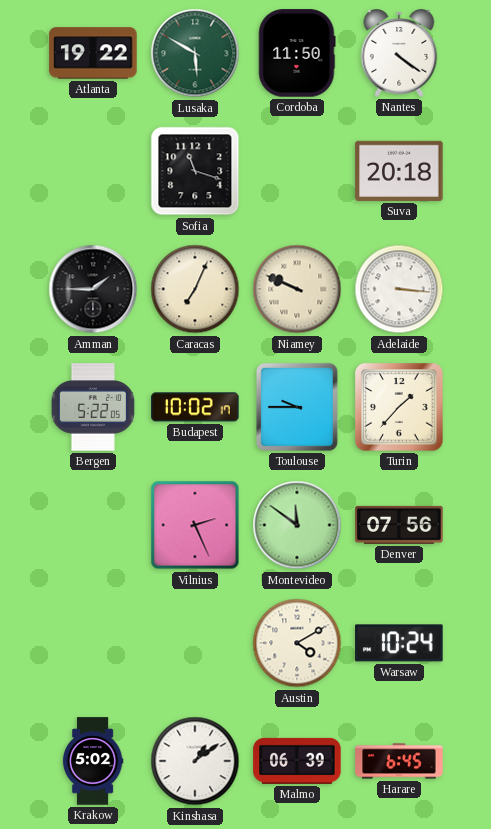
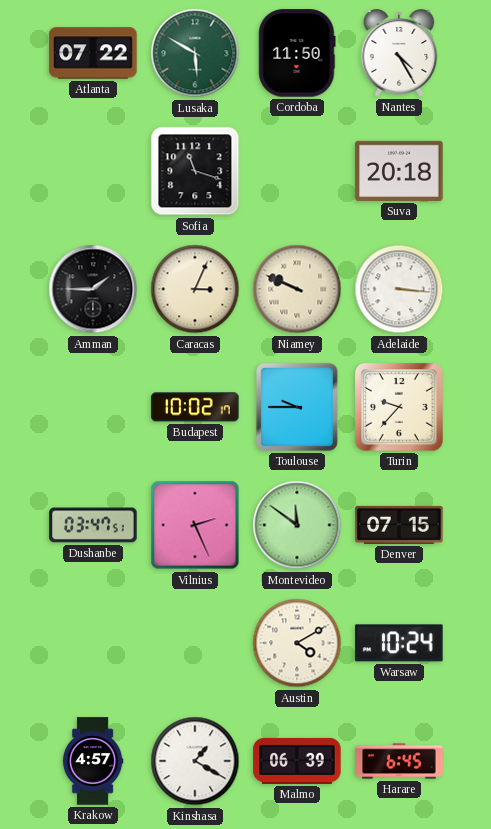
Atlanta: 19:22 -> 07:22 (93, 53)
Nantes: 4:21 -> 4:25 (399, 53)
Caracas: 7:04 -> 3:04 (195, 289)
Bergen: 5:22 -> none (93, 407)
Turin: 1:37 -> 9:37 (399, 407)
Dushanbe: none -> 03:47 (93, 525)
Denver: 07:56 -> 07:15 (399, 525)
Krakow: 5:02 -> 4:57 (93, 761)
Kinshasa: 1:09 -> 1:20 (195, 761)
